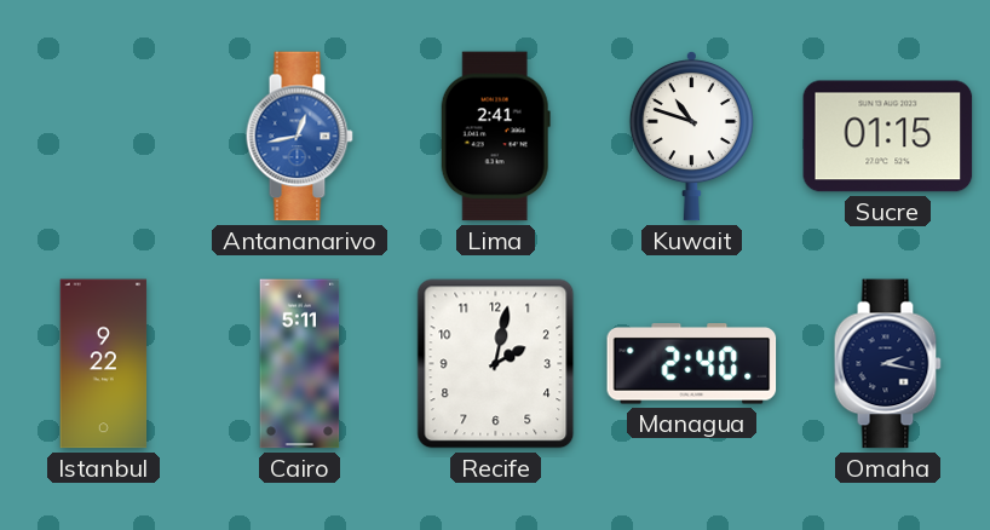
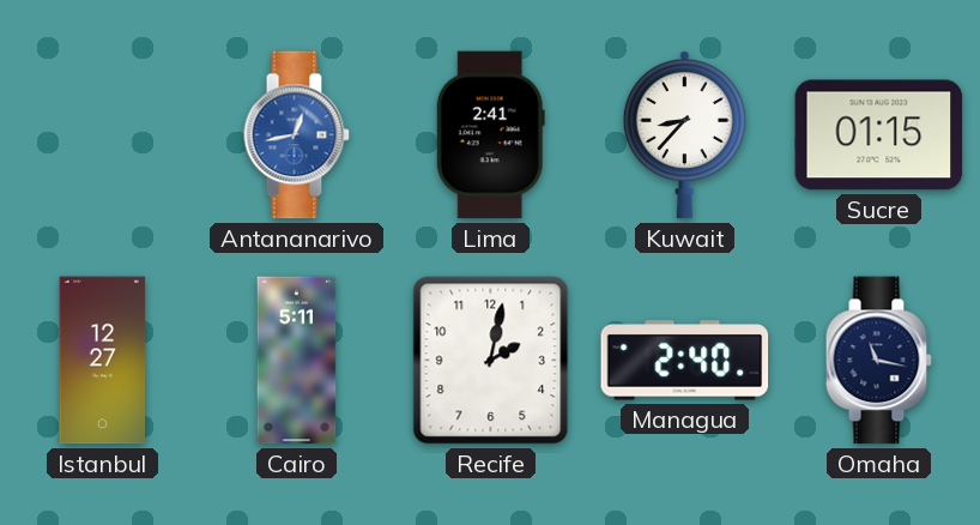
Kuwait: 10:48 -> 8:37 (684, 134)
Istanbul: 9:22 -> 12:27 (103, 361)
Omaha: 2:17 -> 11:17 (878, 361)
